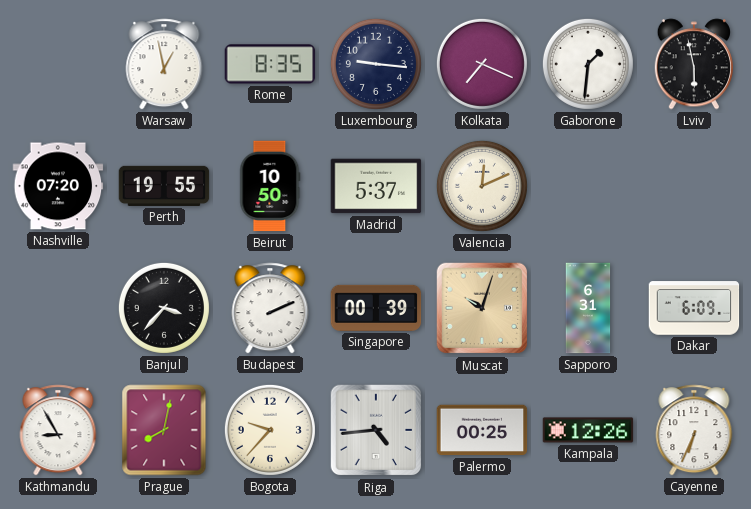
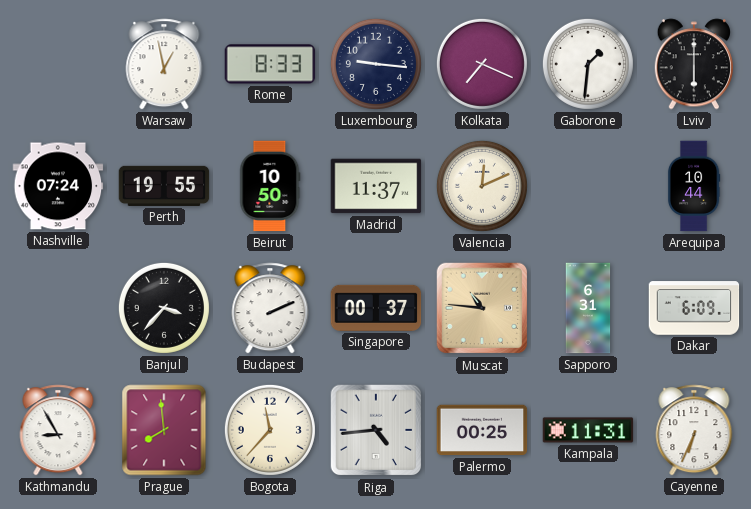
Rome: 8:35 -> 8:33 (270, 64)
Lviv: 5:58 -> 6:00 (693, 64)
Nashville: 07:20 -> 07:24 (58, 186)
Madrid: 5:37 -> 11:37 (376, 186)
Arequipa: none -> 10:44 (694, 186)
Singapore: 00:39 -> 00:37 (376, 308)
Muscat: 10:03 -> 10:46 (482, 308)
Prague: 8:02 -> 7:59 (164, 430)
Bogota: 9:37 -> 11:37 (270, 430)
Kampala: 12:26 -> 11:31 (588, 430)
